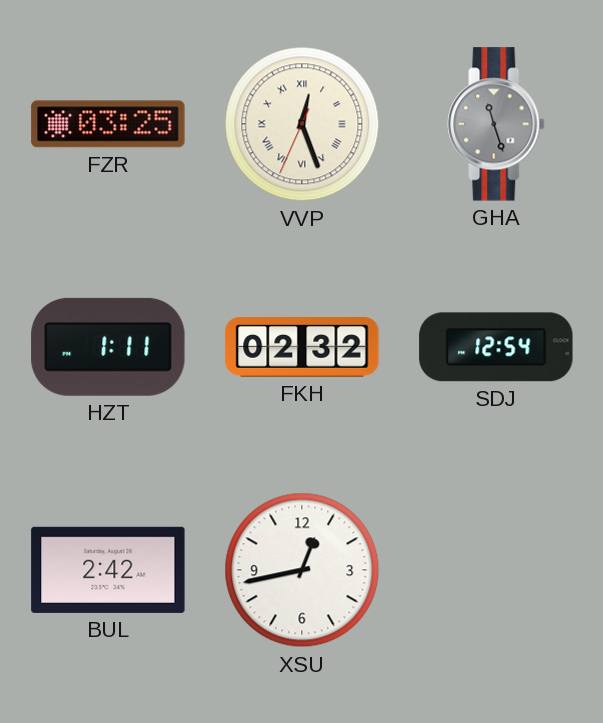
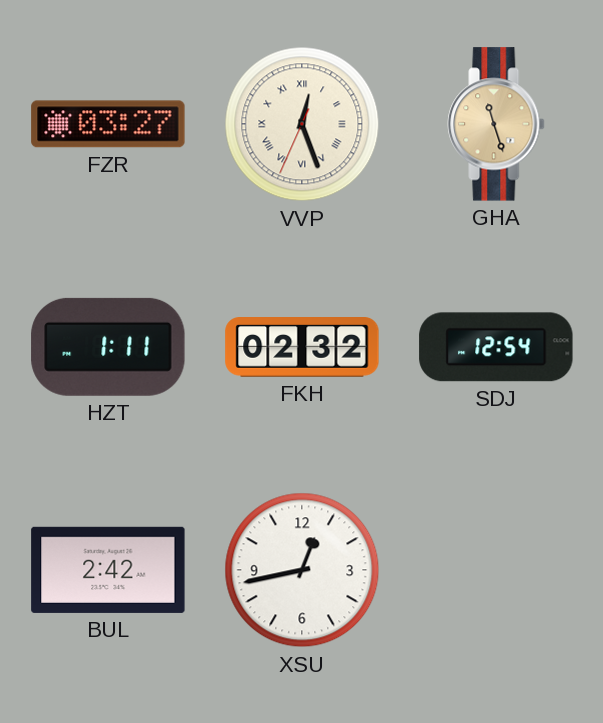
FZR: 03:25 -> 03:27 (108, 124)
GHA dial: grey -> champagne (496, 124)
